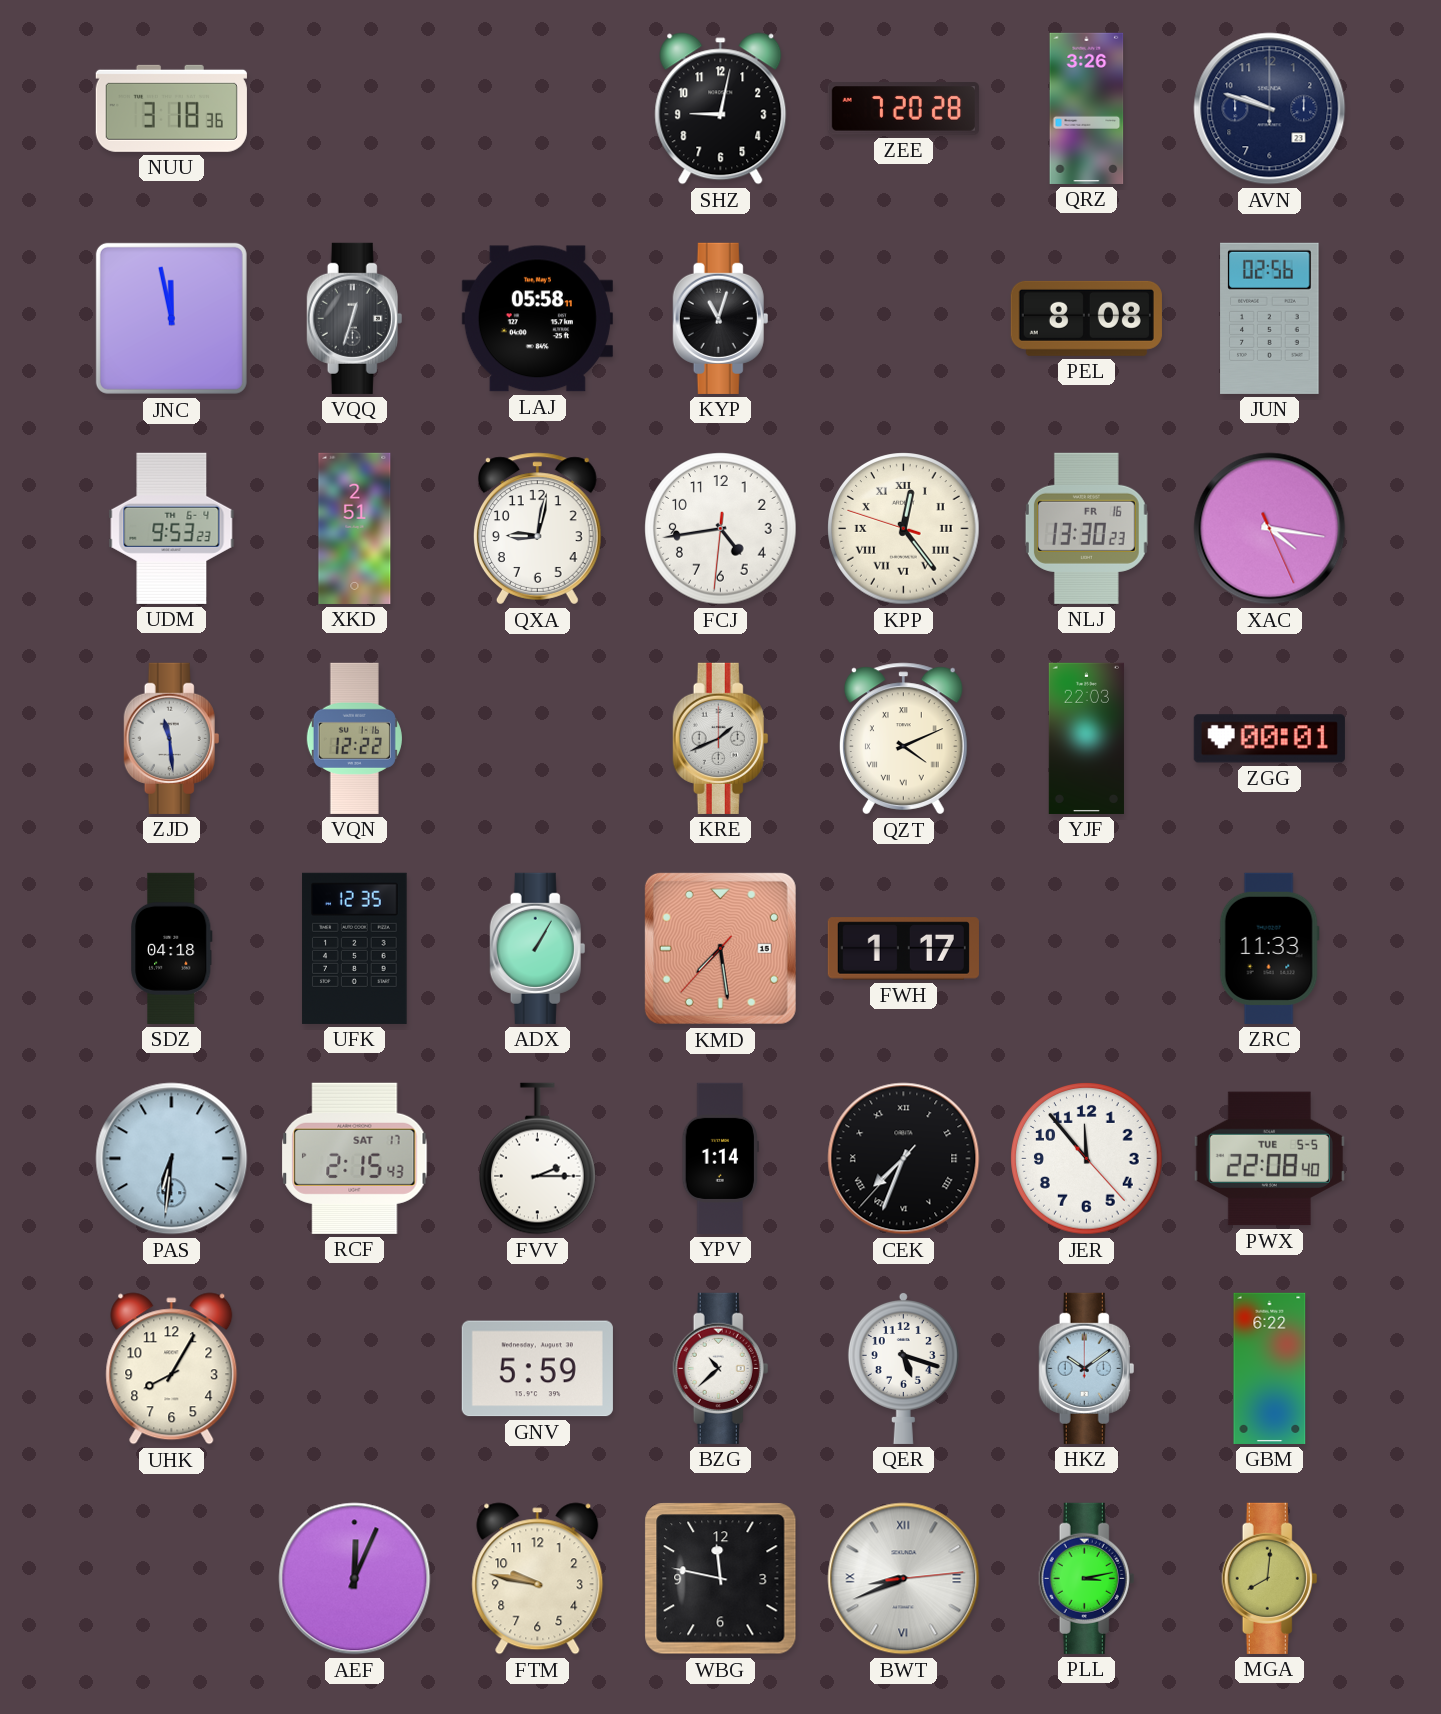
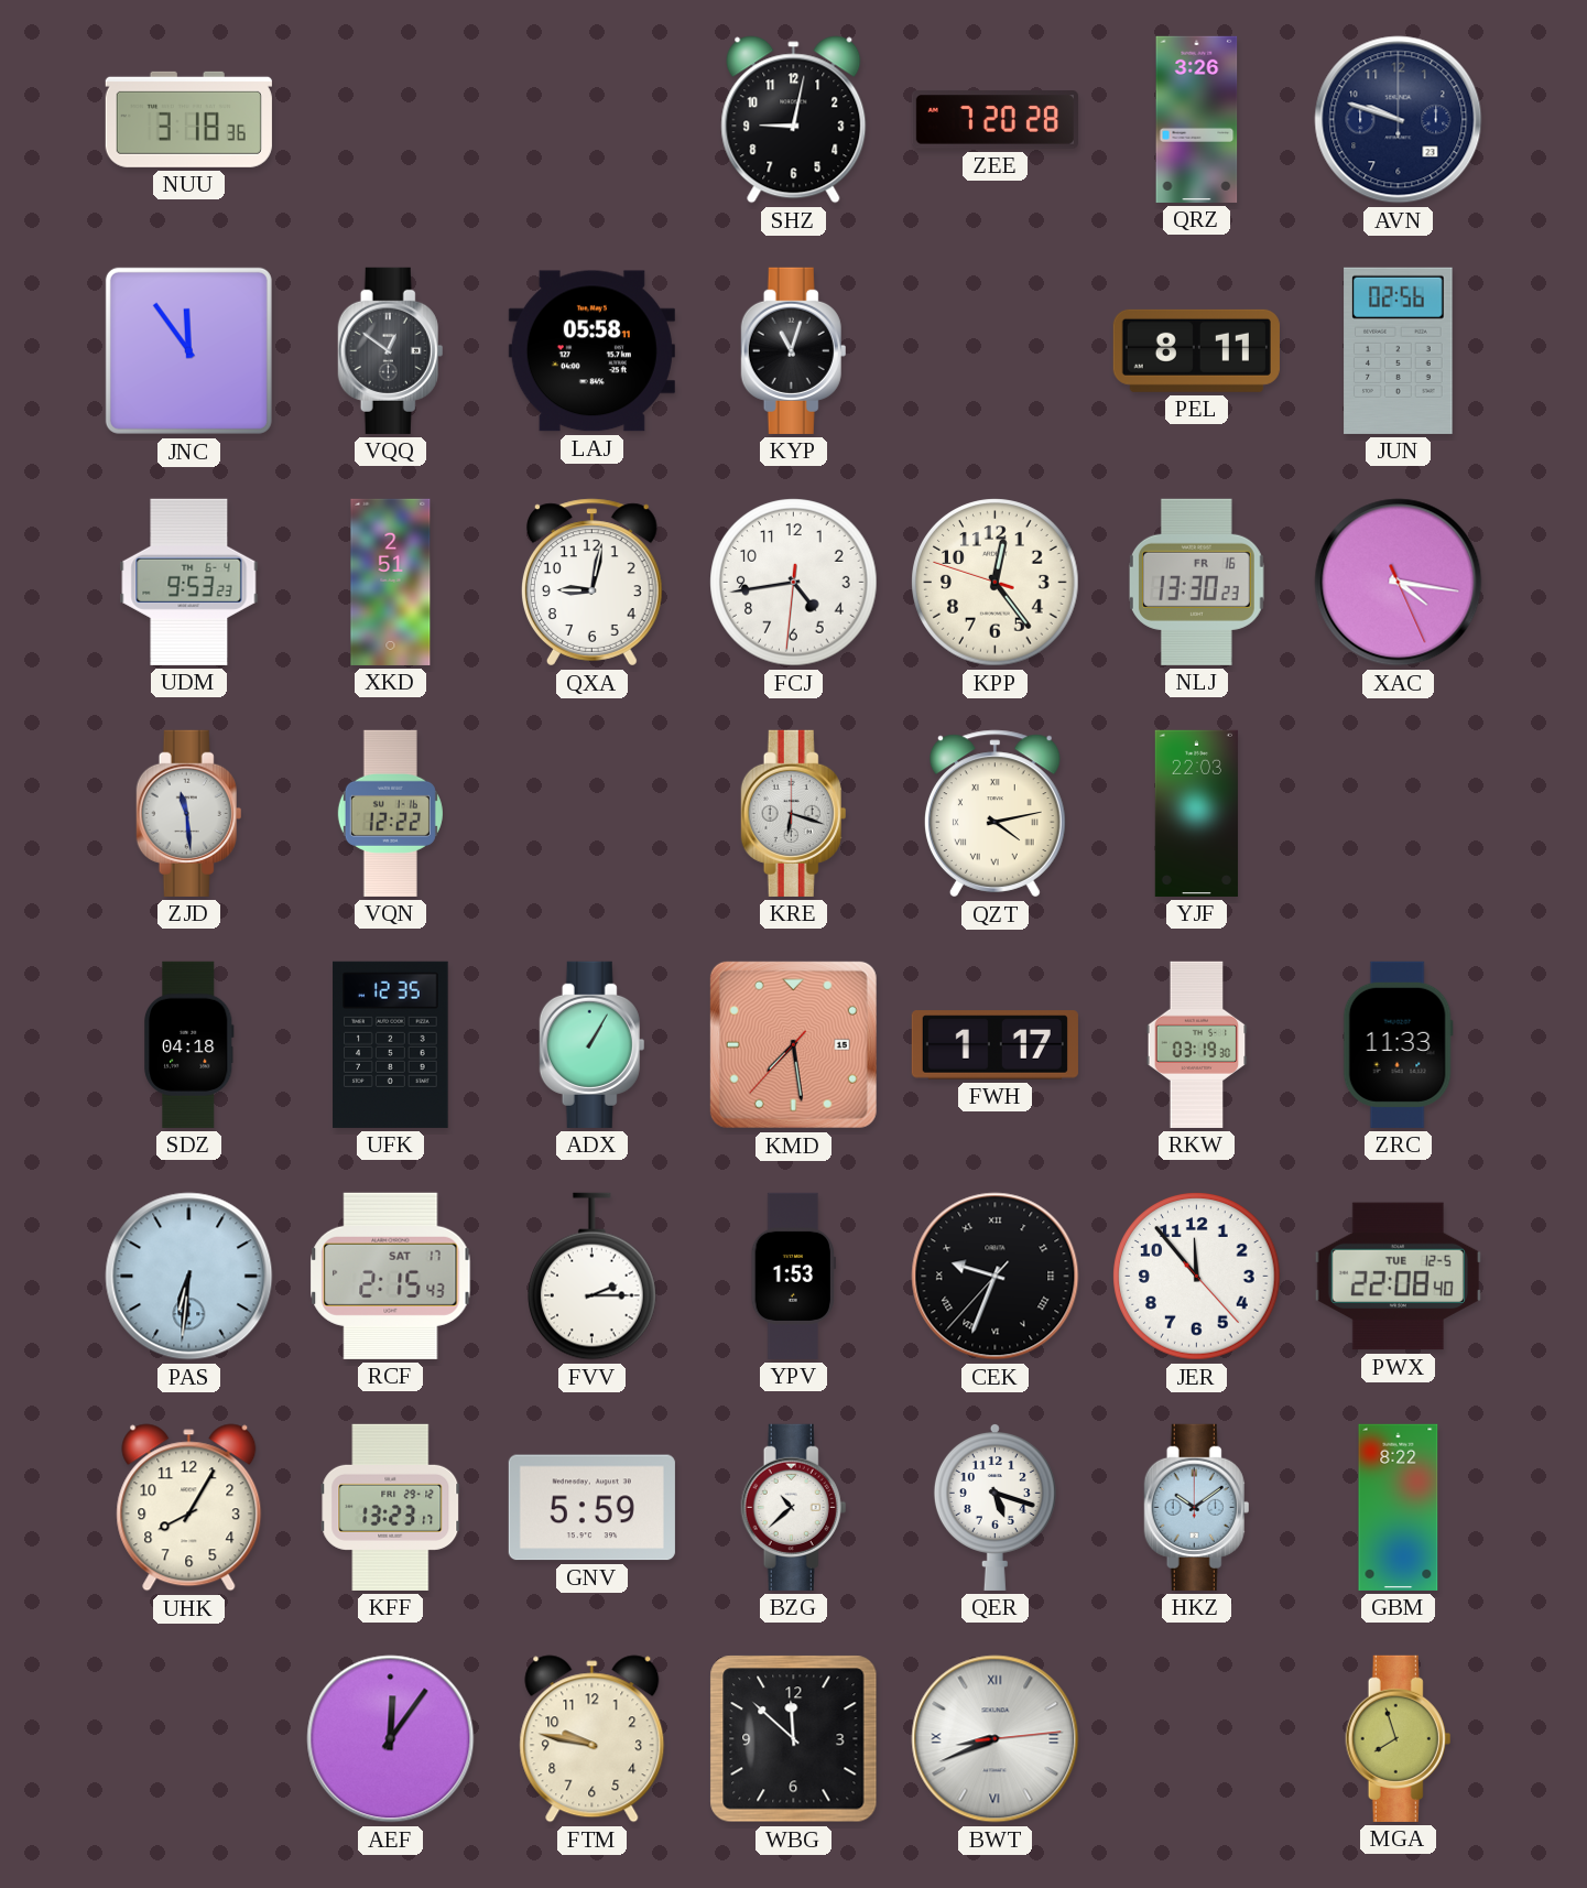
JNC: 11:58 -> 11:54 (188, 350)
VQQ: 12:33 -> 12:51 (391, 350)
PEL: 8:08 -> 8:11 (1196, 350)
KPP numerals: Roman -> Arabic (996, 583)
KRE: 1:41 -> 6:18 (794, 813)
QZT: 4:11 -> 4:13 (994, 814)
ZGG: 00:01 -> none (1269, 739)
RKW: none -> 03:19 (1197, 1044)
YPV: 1:14 -> 1:53 (793, 1276)
CEK: 7:33 -> 9:33 (996, 1277)
PWX date: TUE 5-5 -> TUE 12-5 (1398, 1277)
KFF: none -> 13:23 (391, 1507)
GBM: 6:22 -> 8:22 (1399, 1507)
AEF: 12:04 -> 12:06 (391, 1739)
WBG: 11:47 -> 11:52 (794, 1739)
PLL: 3:13 -> none (1087, 1578)
MGA: 8:01 -> 7:57 (1399, 1738)
